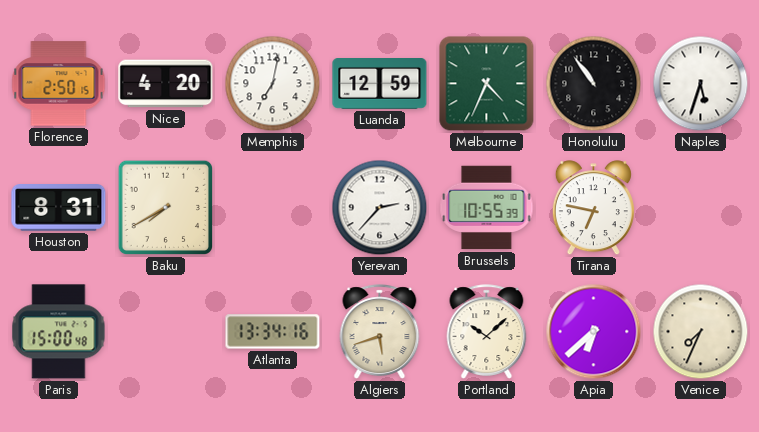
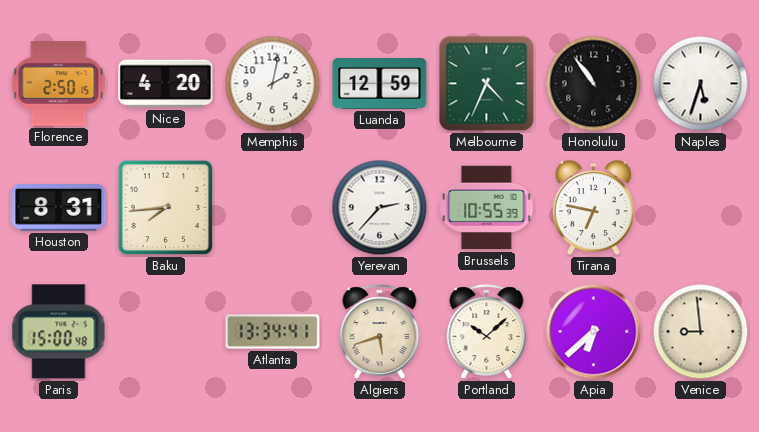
Memphis: 7:02 -> 2:02 (273, 84)
Baku: 7:40 -> 7:44 (166, 208)
Atlanta: 13:34:16 -> 13:34:41 (273, 332)
Venice: 7:34 -> 8:59 (701, 332)
